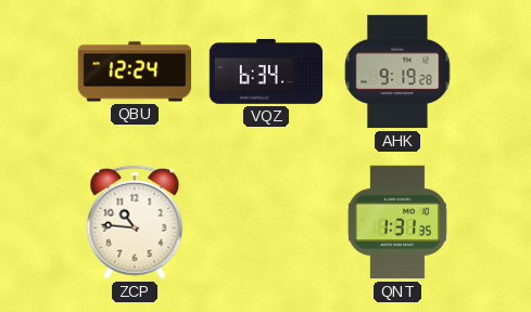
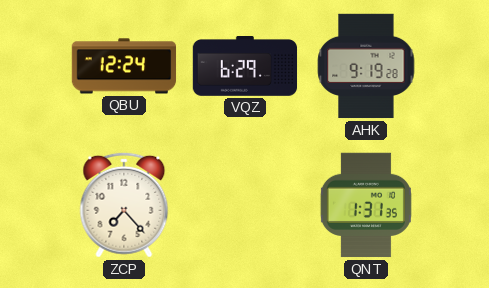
VQZ: 6:34 -> 6:29 (245, 67)
ZCP: 10:46 -> 7:23 (124, 205)
